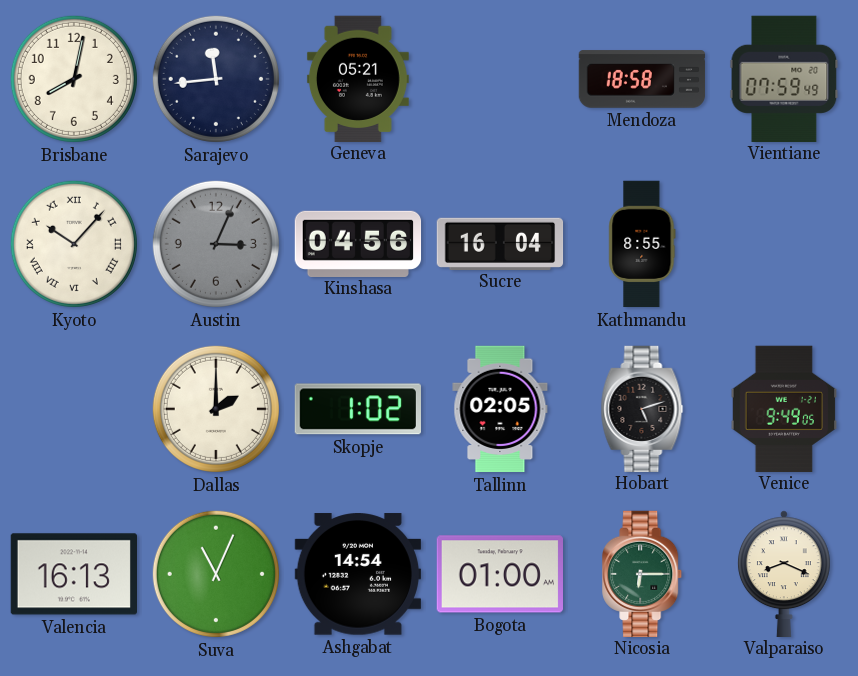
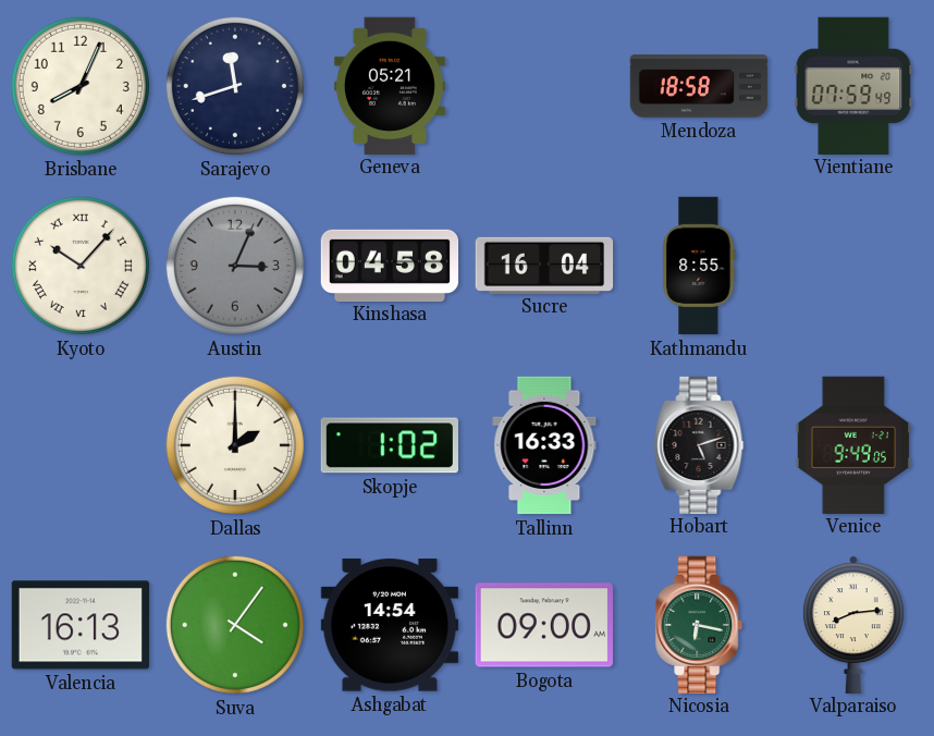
Brisbane: 8:02 -> 8:04 (81, 86)
Sarajevo: 11:44 -> 11:42 (235, 86)
Kinshasa: 04:56 -> 04:58 (390, 265)
Tallinn: 02:05 -> 16:33 (544, 445)
Suva: 11:04 -> 4:06 (235, 625)
Bogota: 01:00 -> 09:00 (543, 625)
Nicosia: 6:15 -> 6:17 (700, 624)
Valparaiso: 8:19 -> 8:14 (853, 624)
